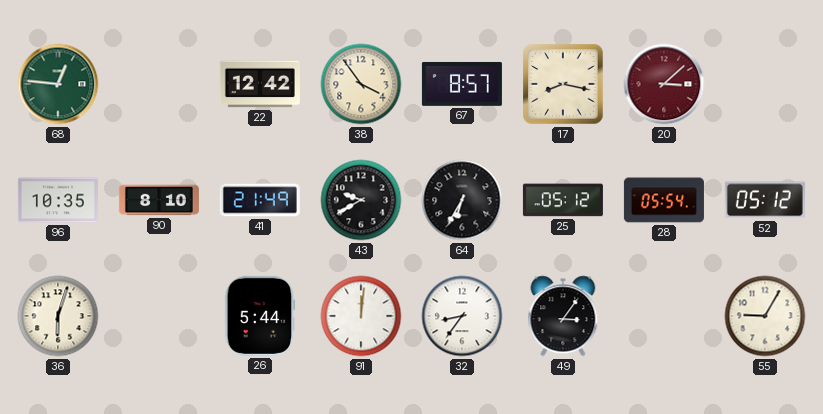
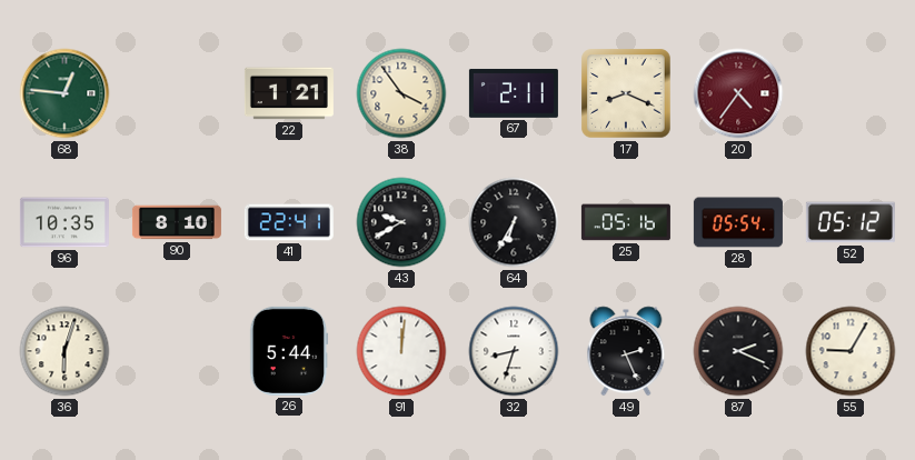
22: 12:42 -> 1:21 (289, 93)
67: 8:57 -> 2:11 (514, 93)
17: 8:17 -> 8:19 (626, 93)
20: 3:08 -> 4:36 (738, 93)
41: 21:49 -> 22:41 (289, 222)
25: 05:12 -> 05:16 (626, 222)
32: 8:36 -> 8:33 (514, 351)
49: 3:06 -> 2:26 (626, 351)
87: none -> 2:19 (738, 351)
